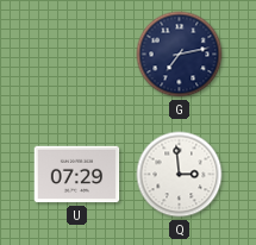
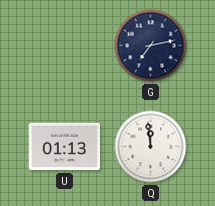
U: 07:29 -> 01:13 (65, 147)
Q: 2:59 -> 11:59 (151, 147)
